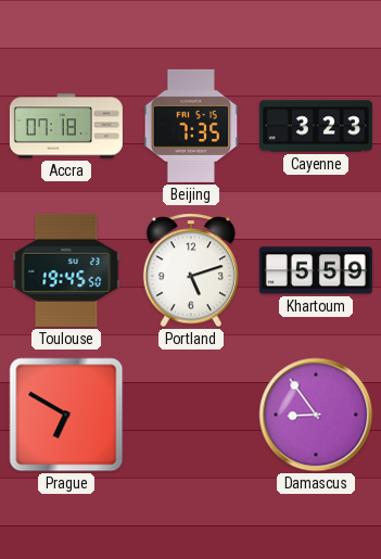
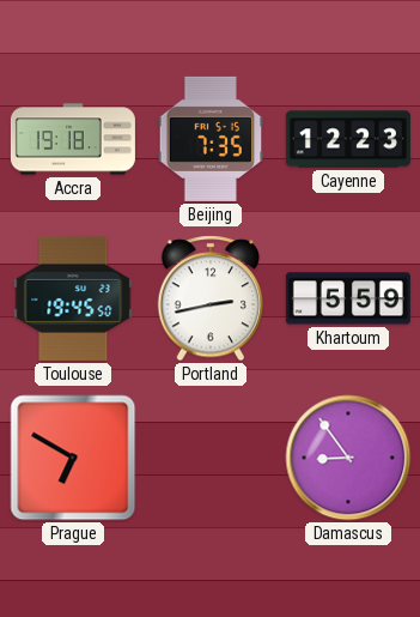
Accra: 07:18 -> 19:18 (73, 139)
Cayenne: 3:23 -> 12:23 (348, 139)
Portland: 5:12 -> 2:43 (211, 298)
